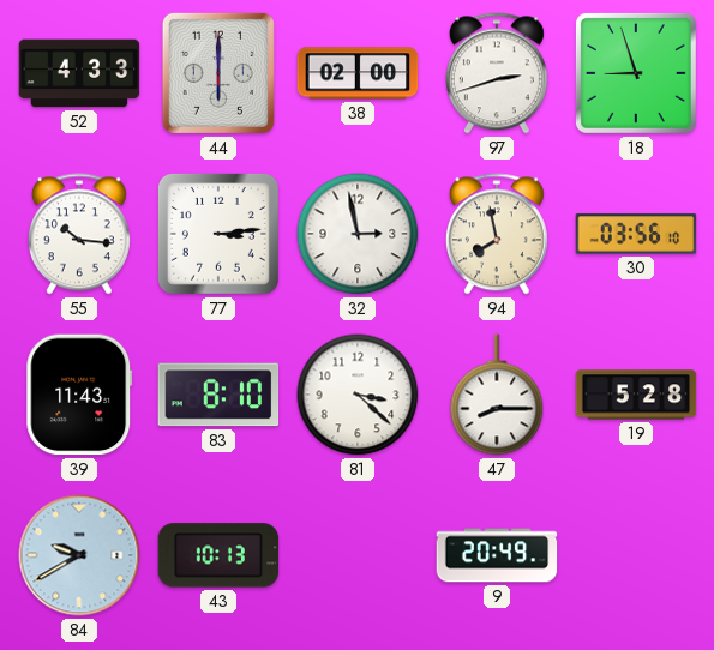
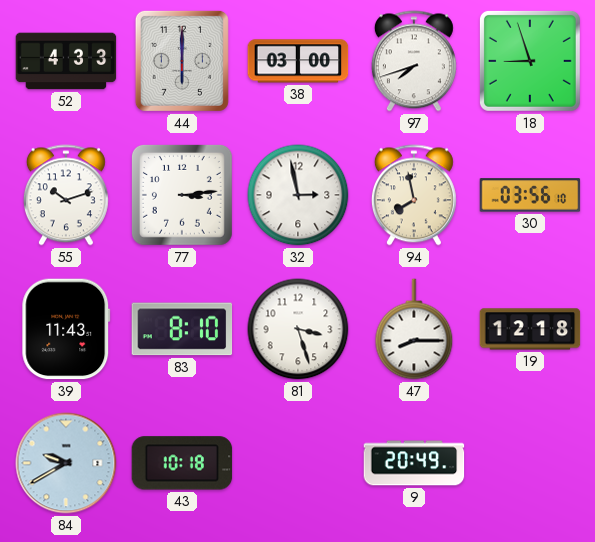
38: 02:00 -> 03:00 (298, 61)
97: 2:42 -> 7:42 (414, 61)
55: 10:16 -> 10:12 (66, 195)
81: 3:22 -> 3:27 (298, 329)
19: 5:28 -> 12:18 (530, 329)
43: 10:13 -> 10:18 (182, 463)
